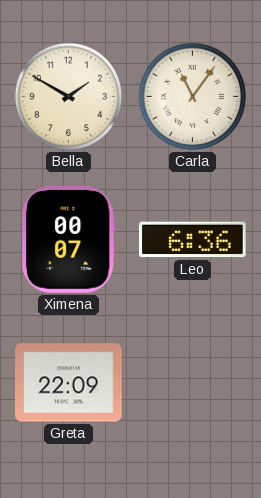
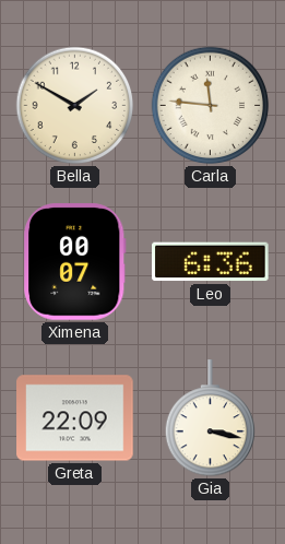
Carla: 11:06 -> 11:46 (211, 106)
Gia: none -> 3:17 (210, 418)
